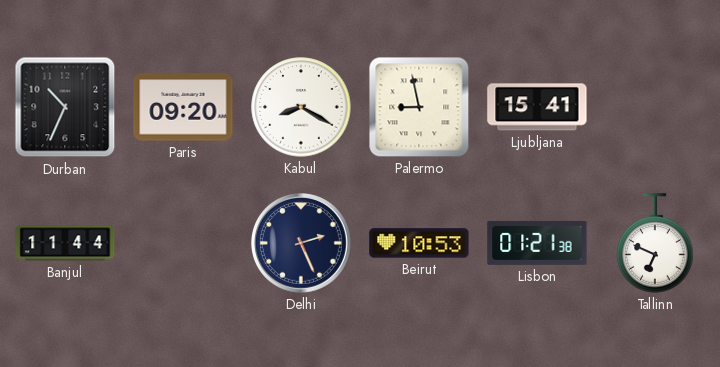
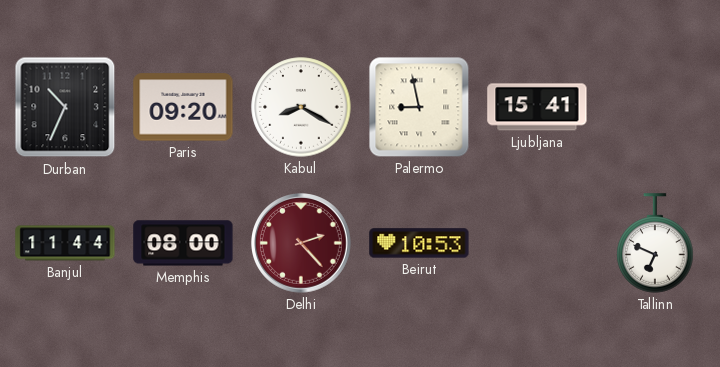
Memphis: none -> 08:00 (183, 243)
Delhi: 2:26 -> 2:23 (302, 244)
Delhi dial: navy -> burgundy (302, 244)
Lisbon: 01:21 -> none (537, 243)
